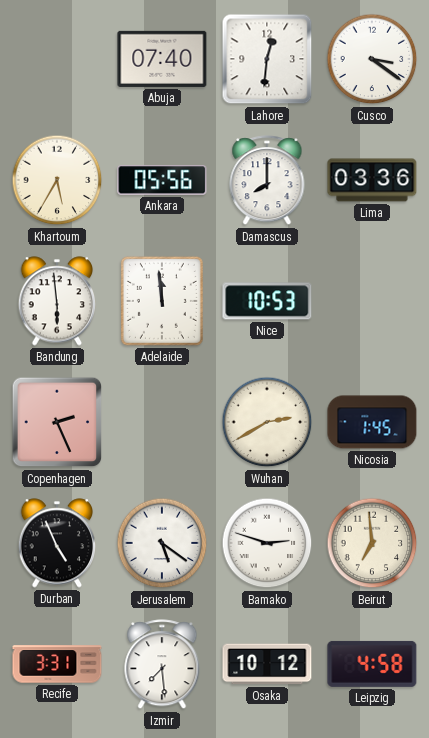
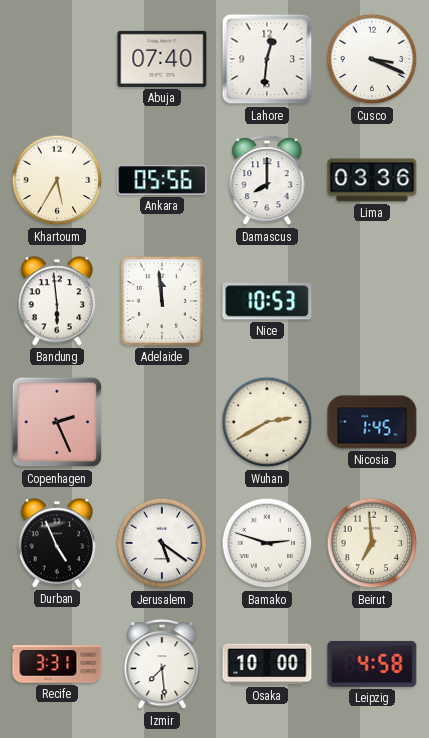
Cusco: 3:21 -> 3:19 (372, 59)
Osaka: 10:12 -> 10:00 (267, 664)
